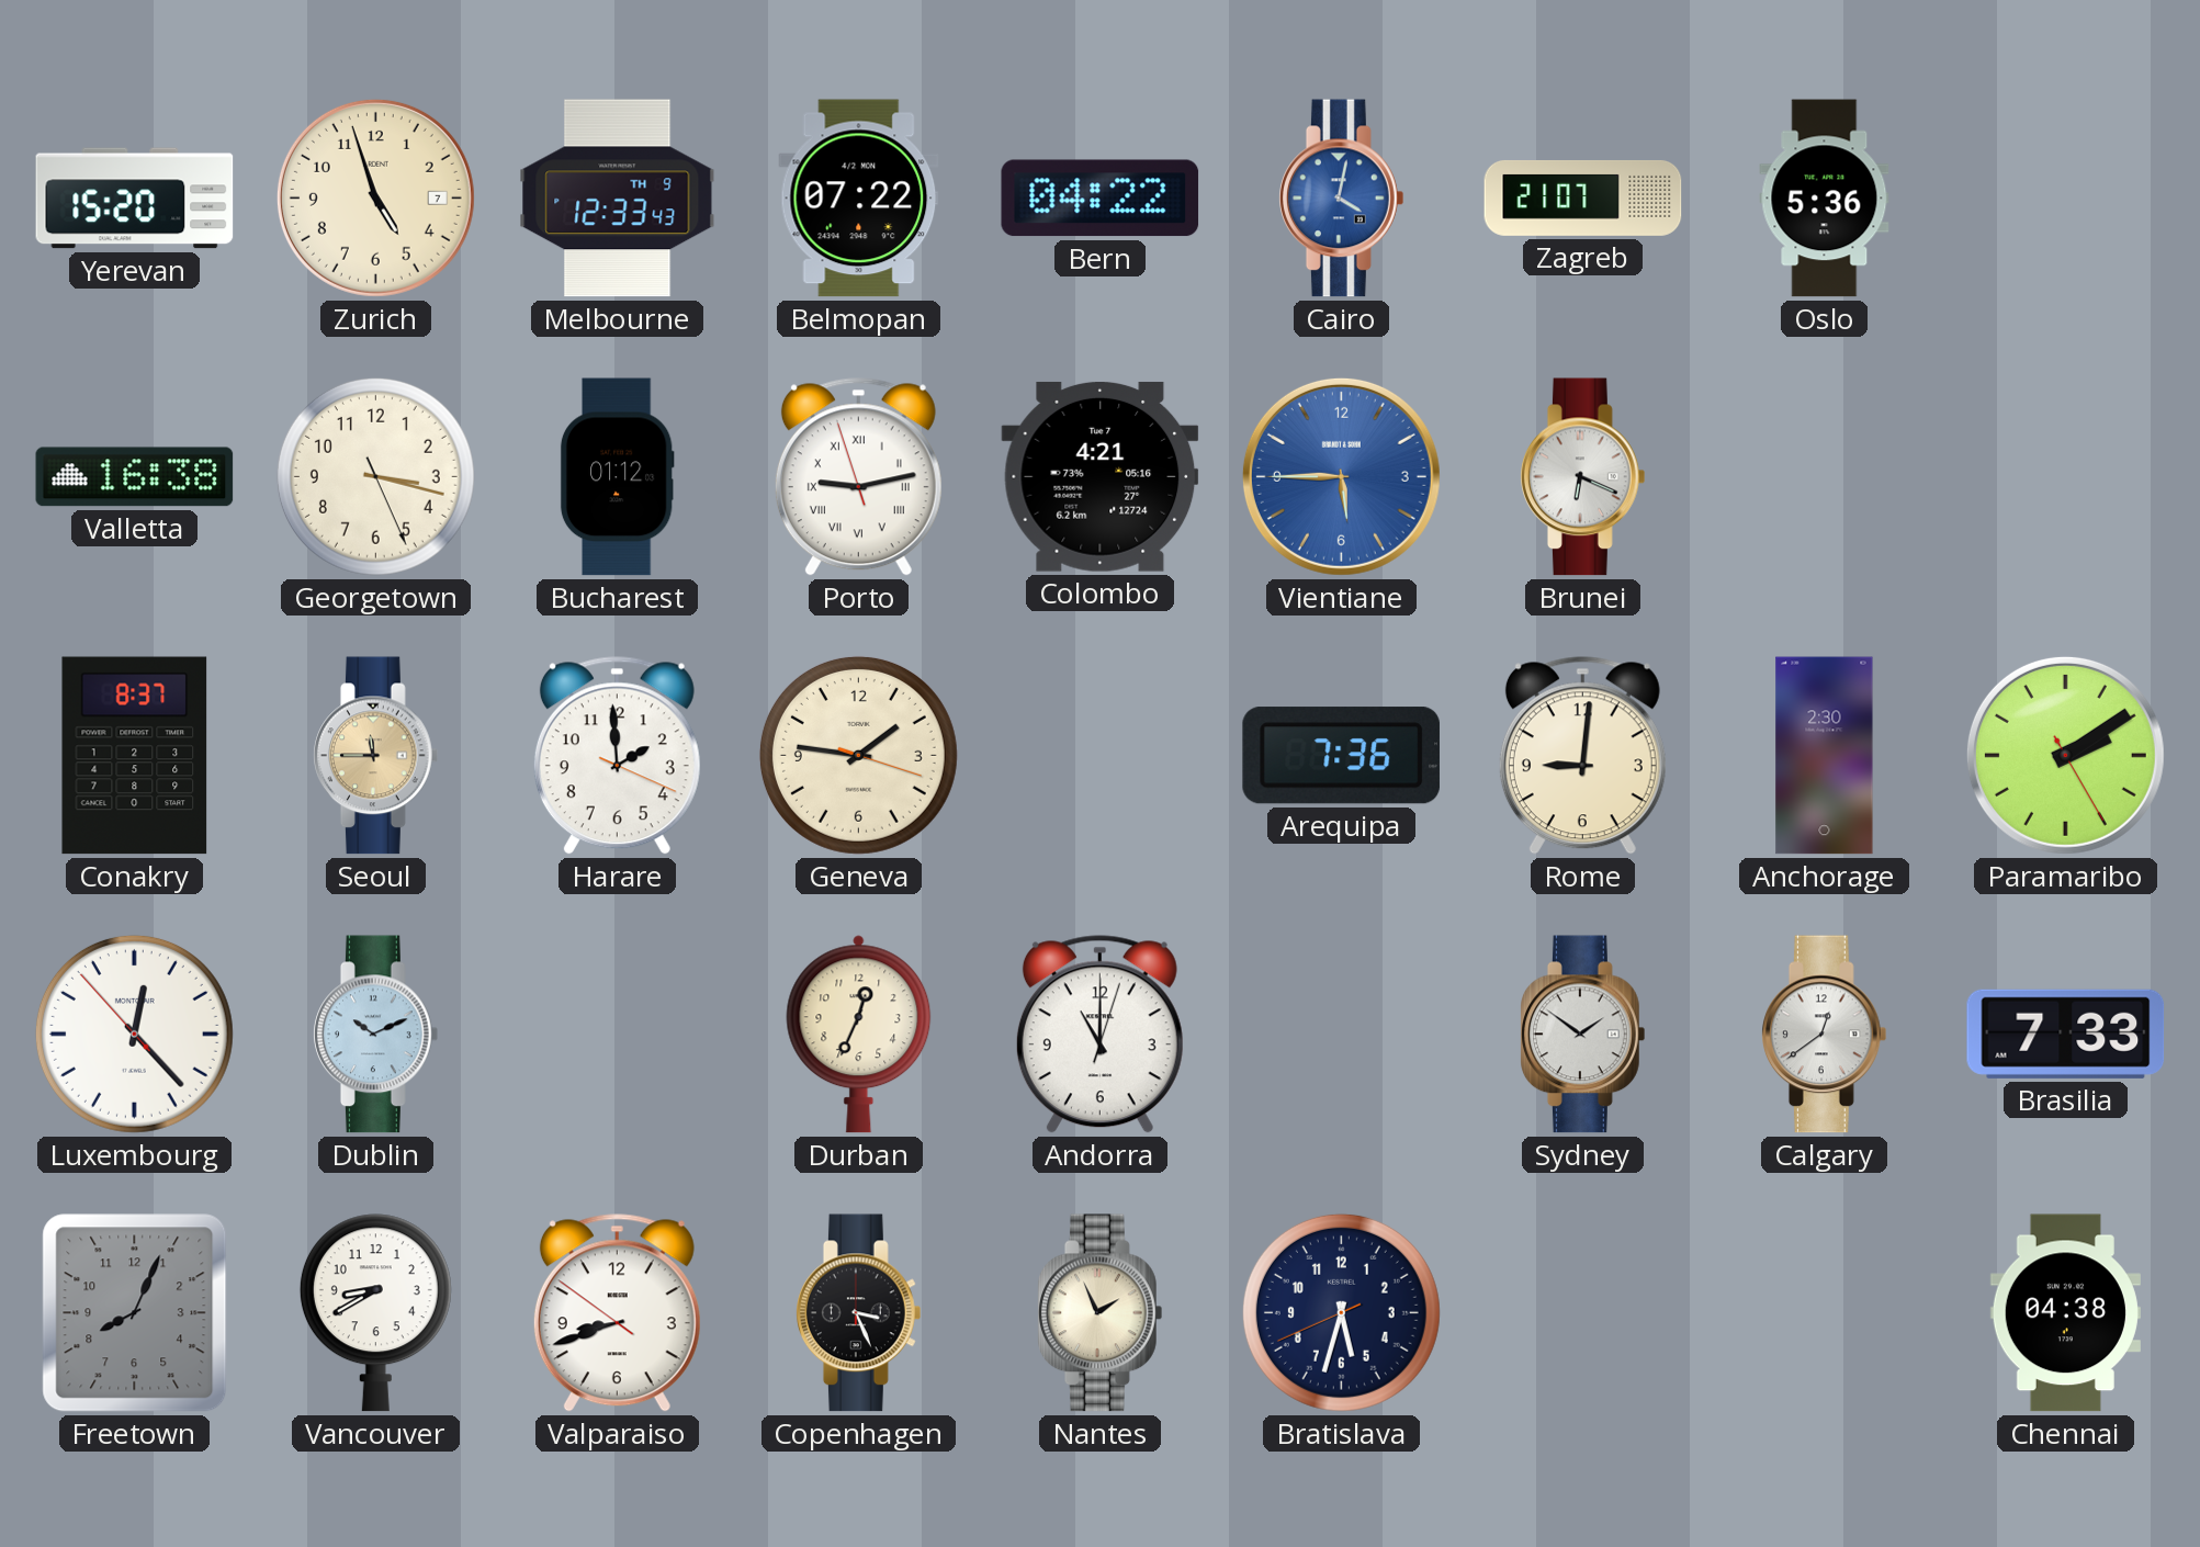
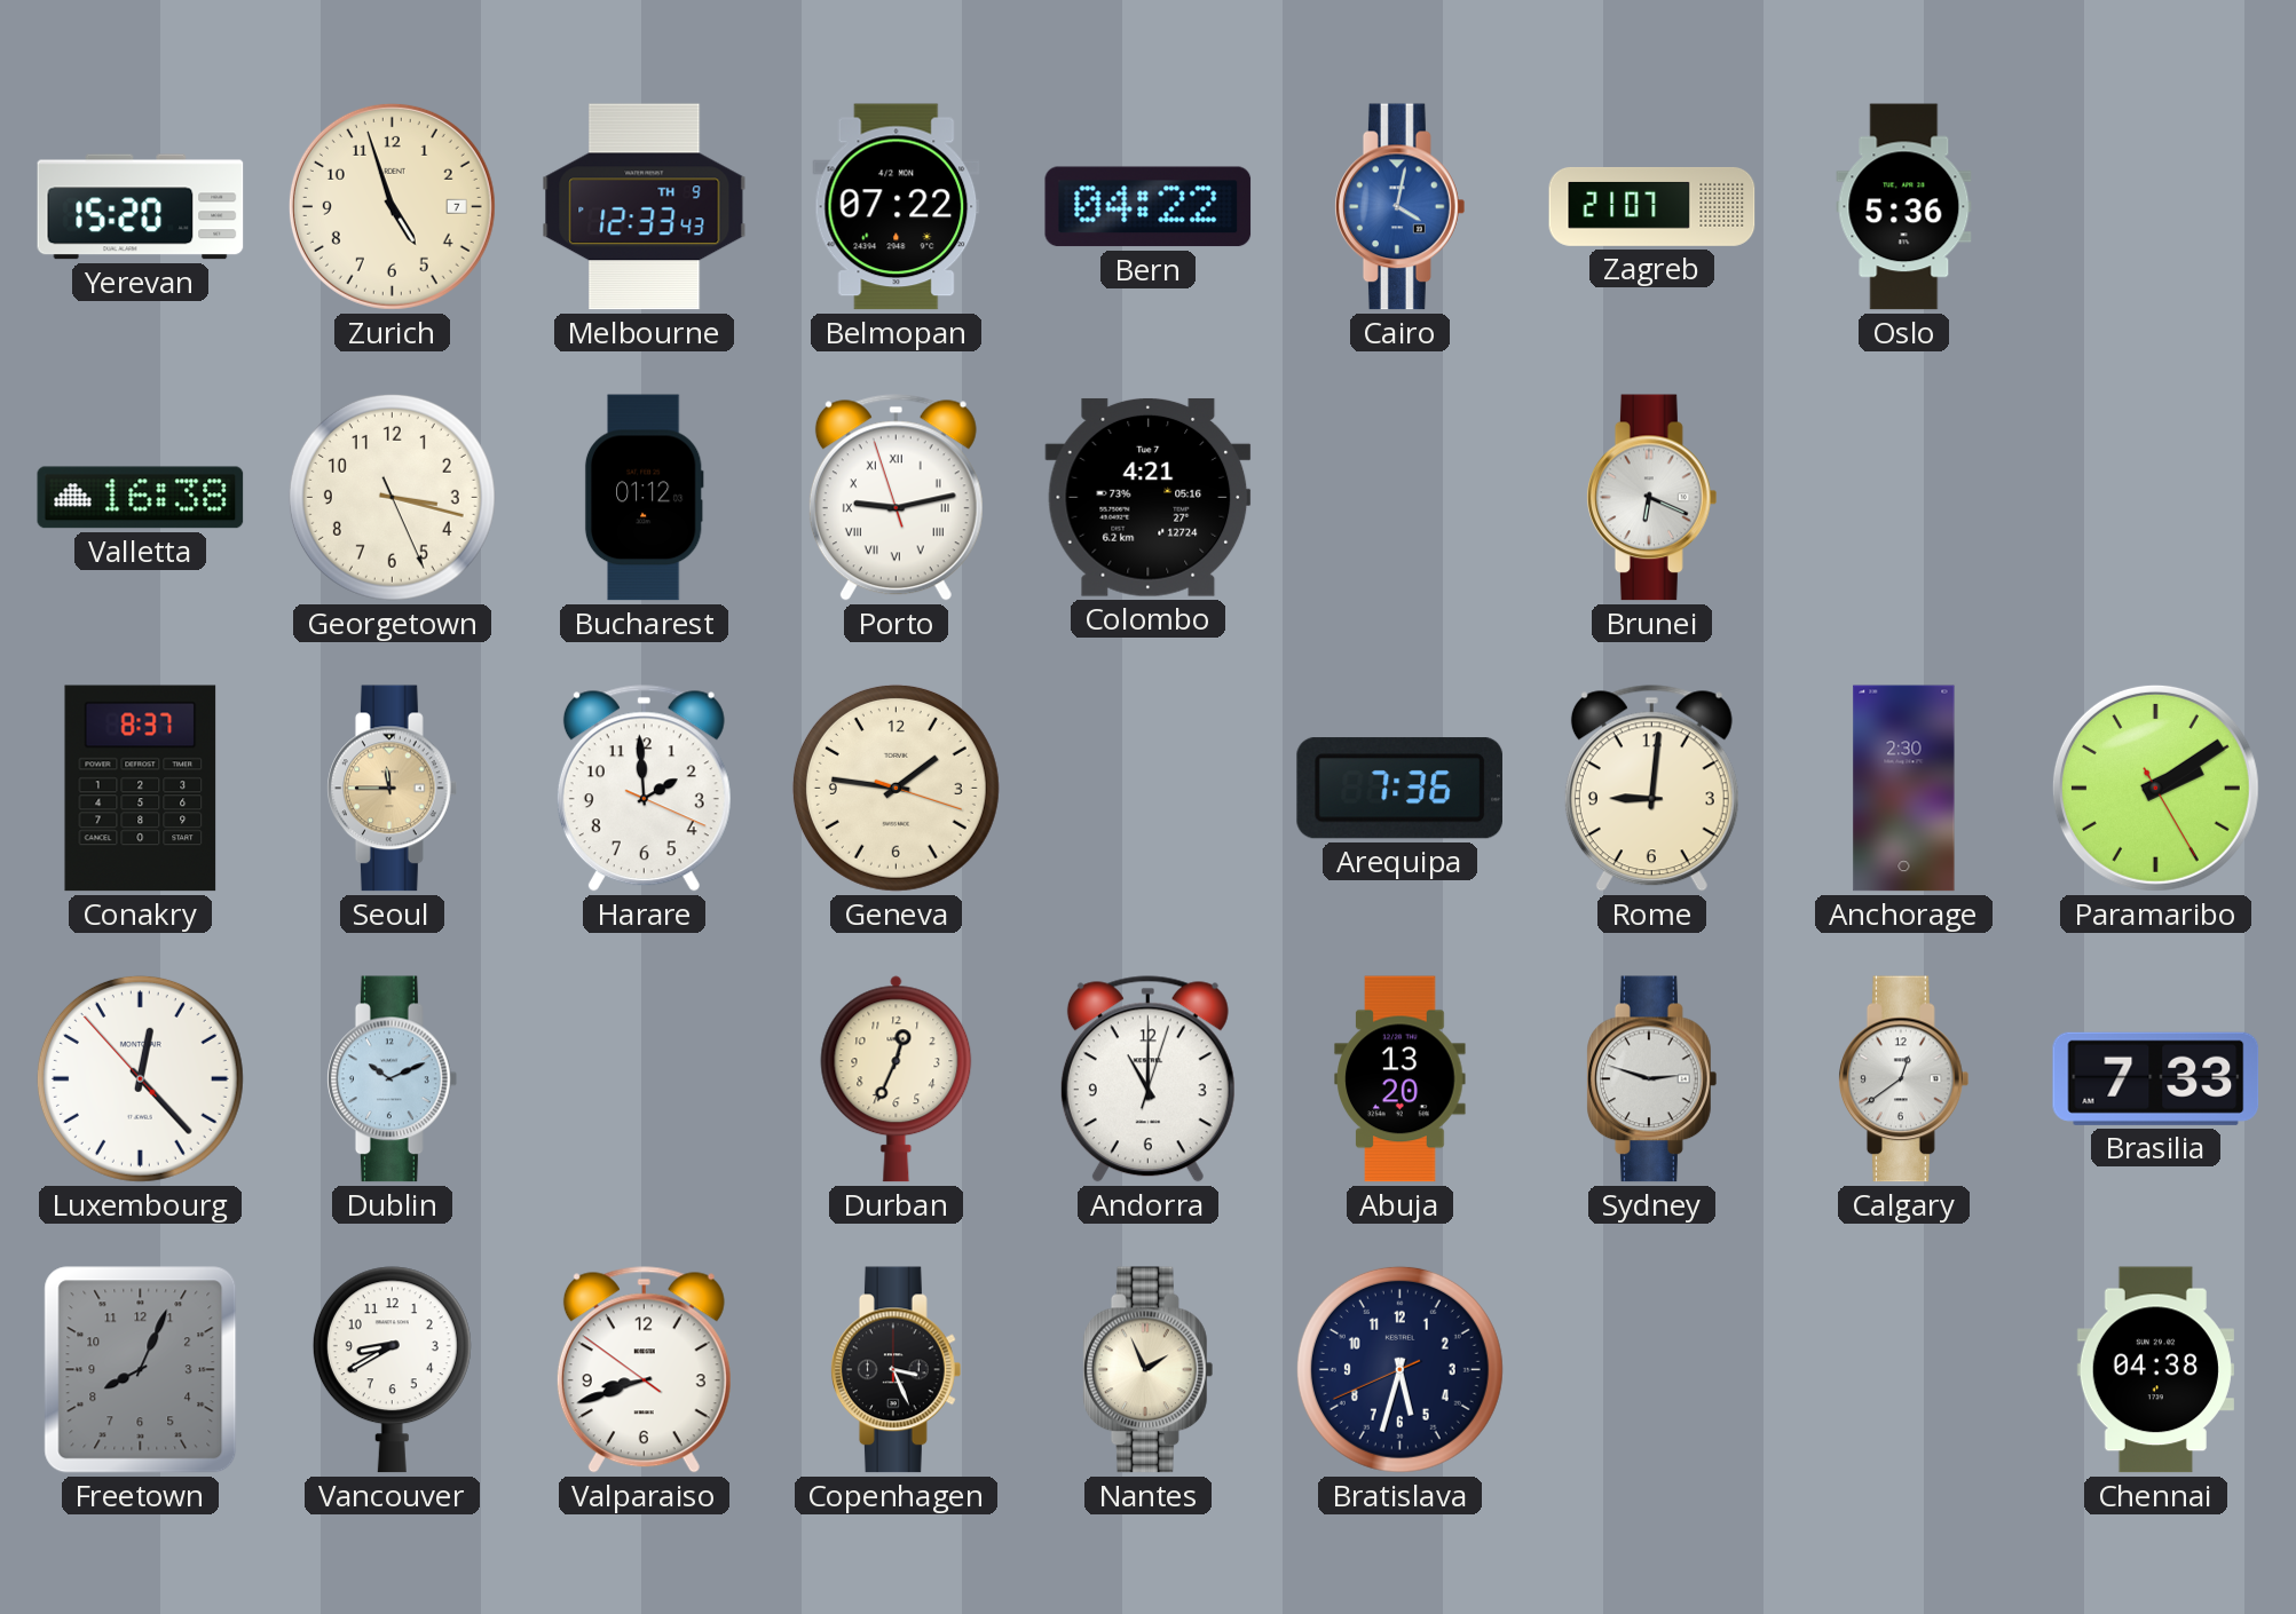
Vientiane: 5:45 -> none (1341, 476)
Abuja: none -> 13:20 (1401, 1079)
Sydney: 1:51 -> 2:48 (1652, 1079)
